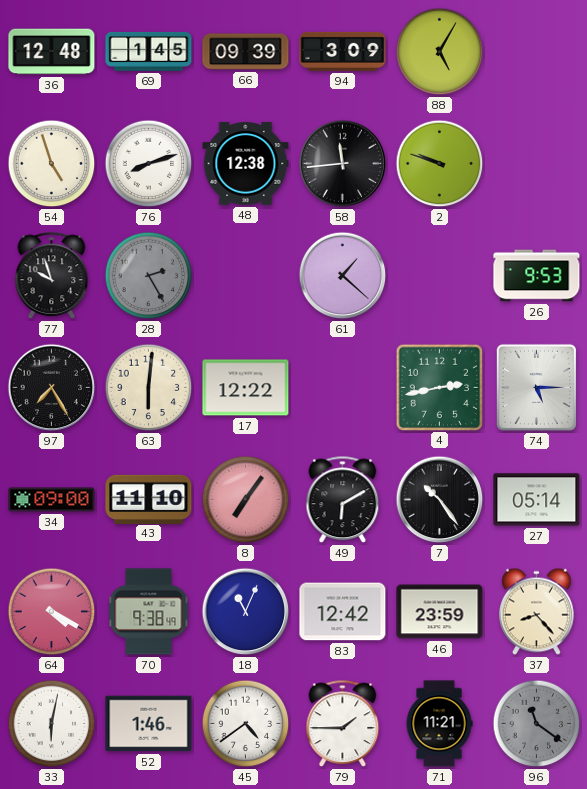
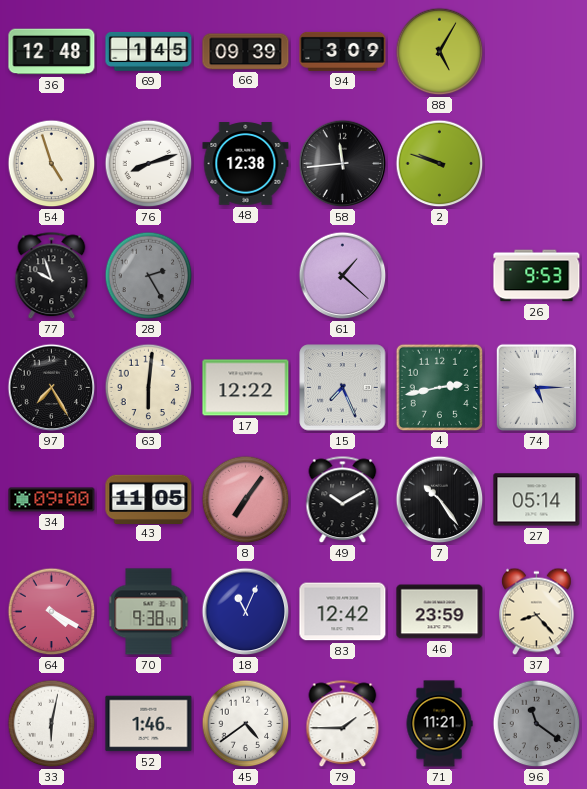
15: none -> 7:26 (343, 388)
43: 11:10 -> 11:05 (149, 499)
49: 6:10 -> 10:10 (343, 500)
